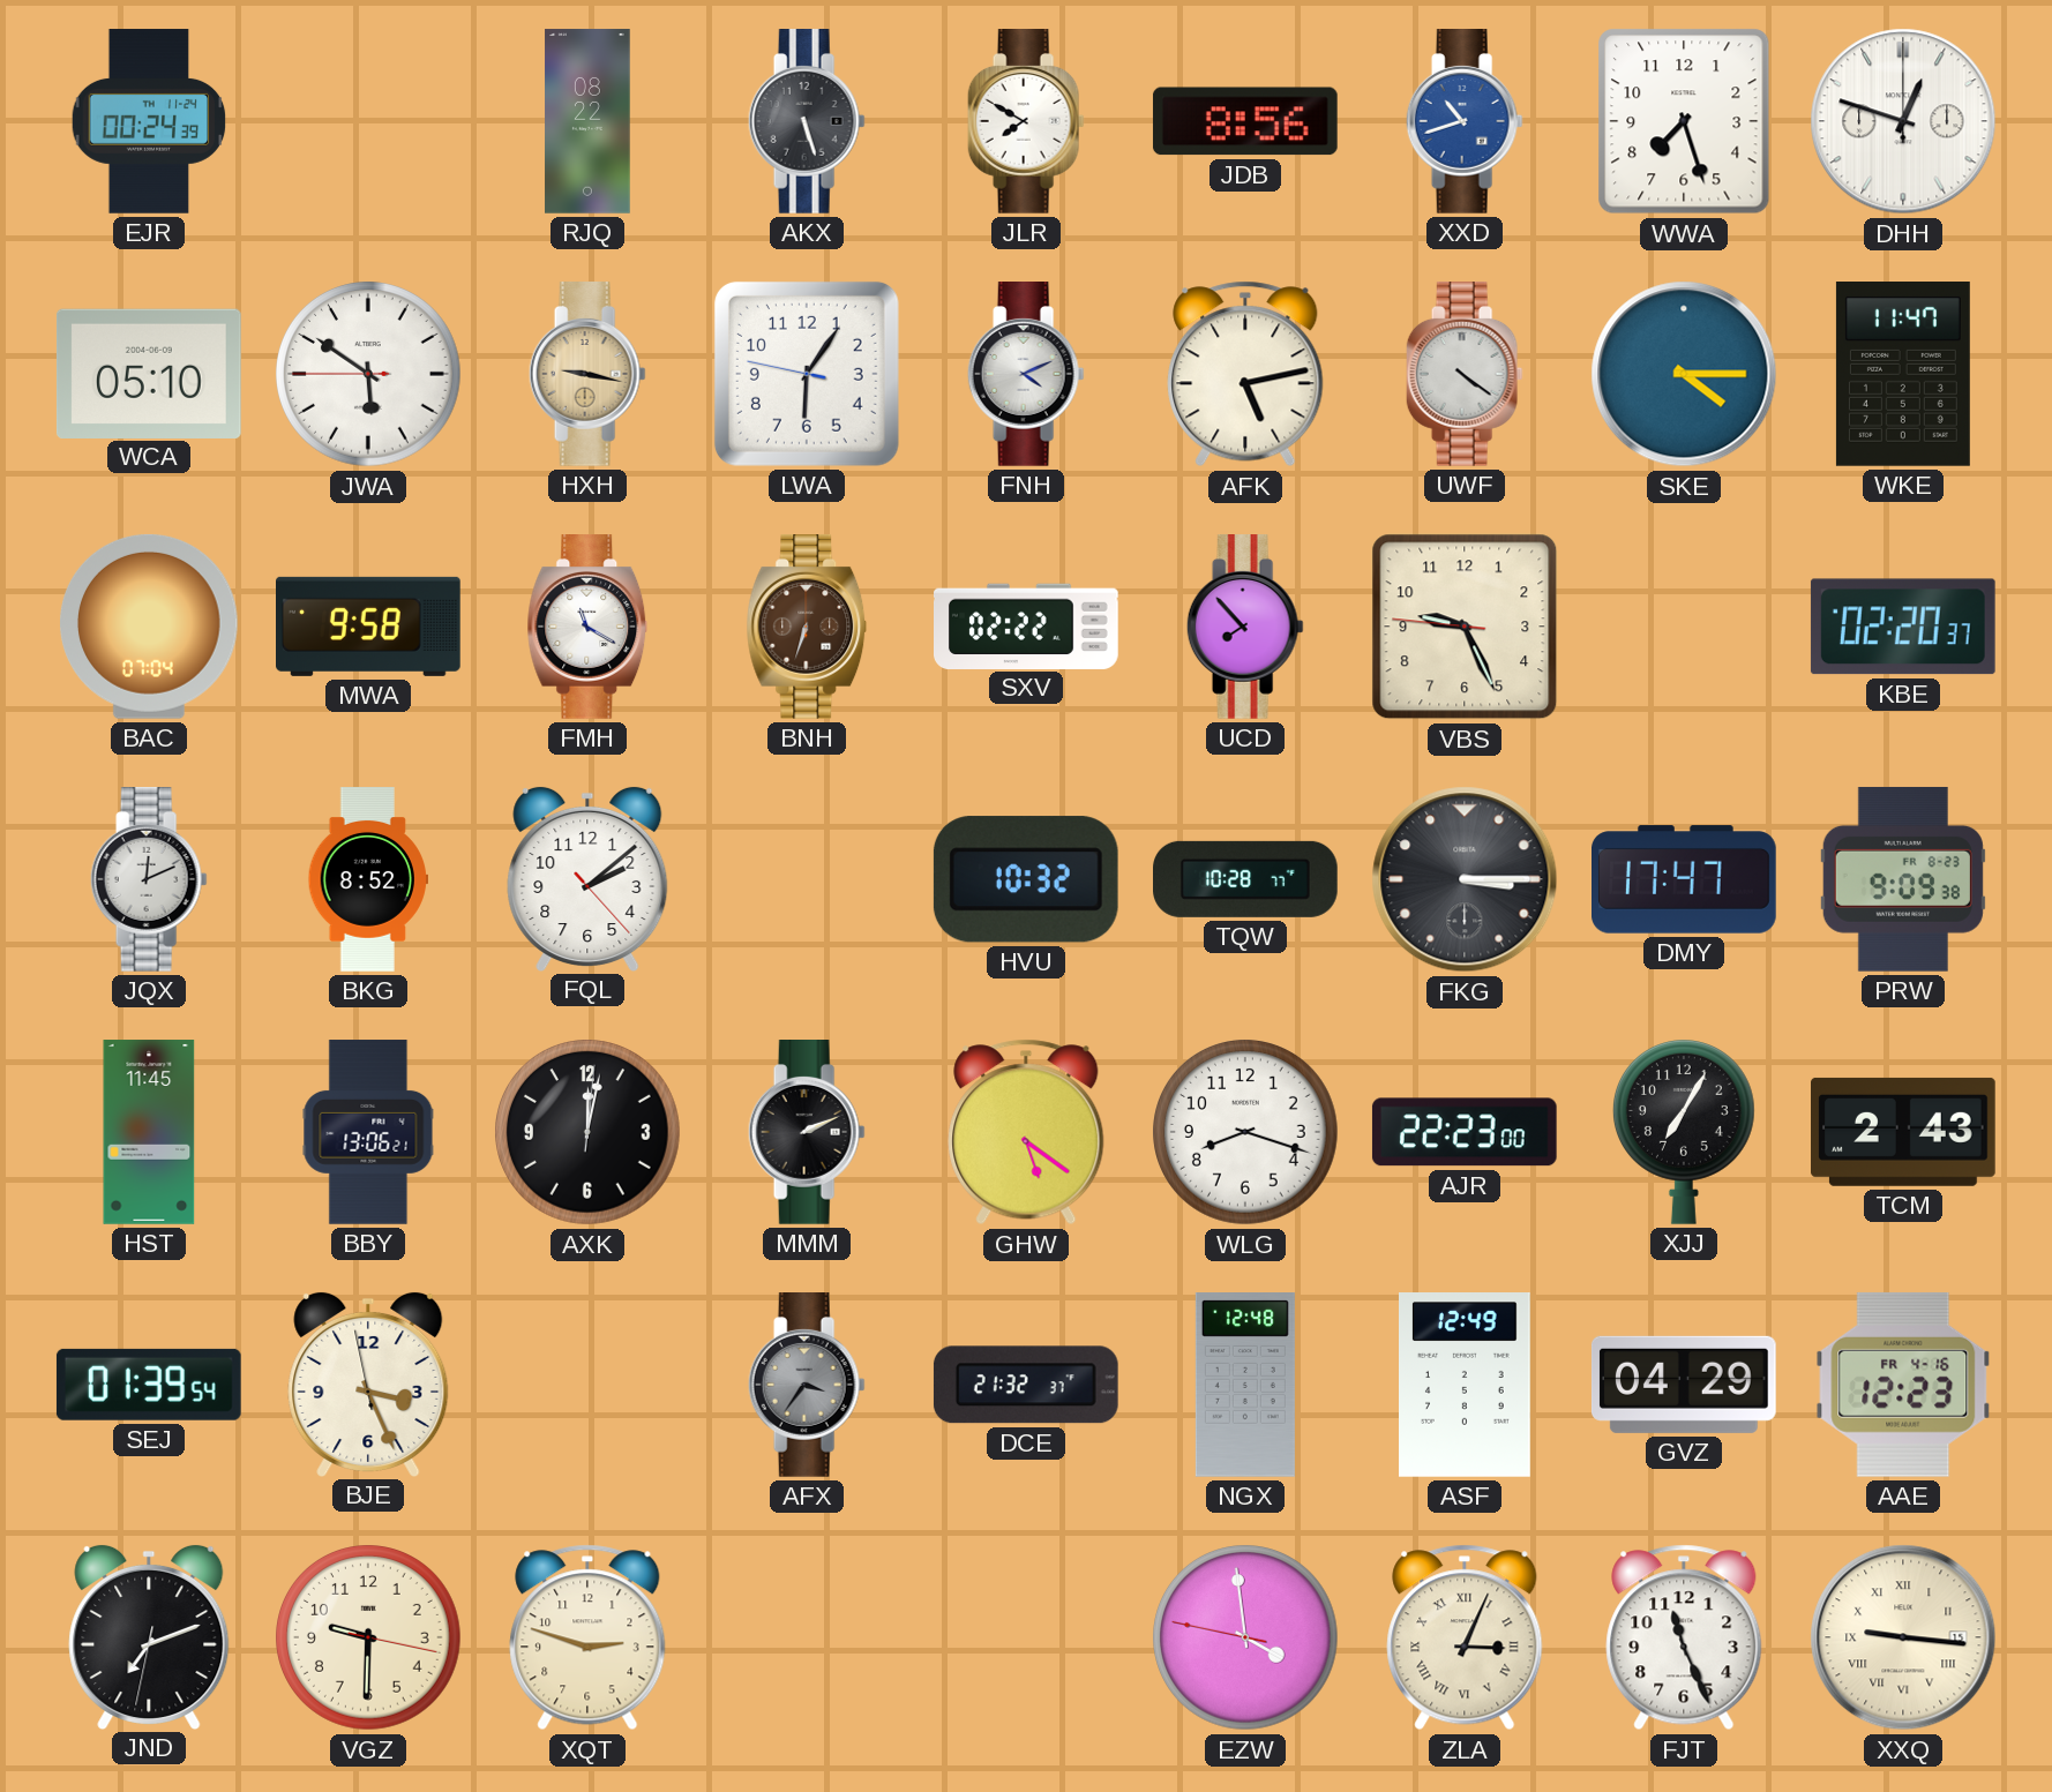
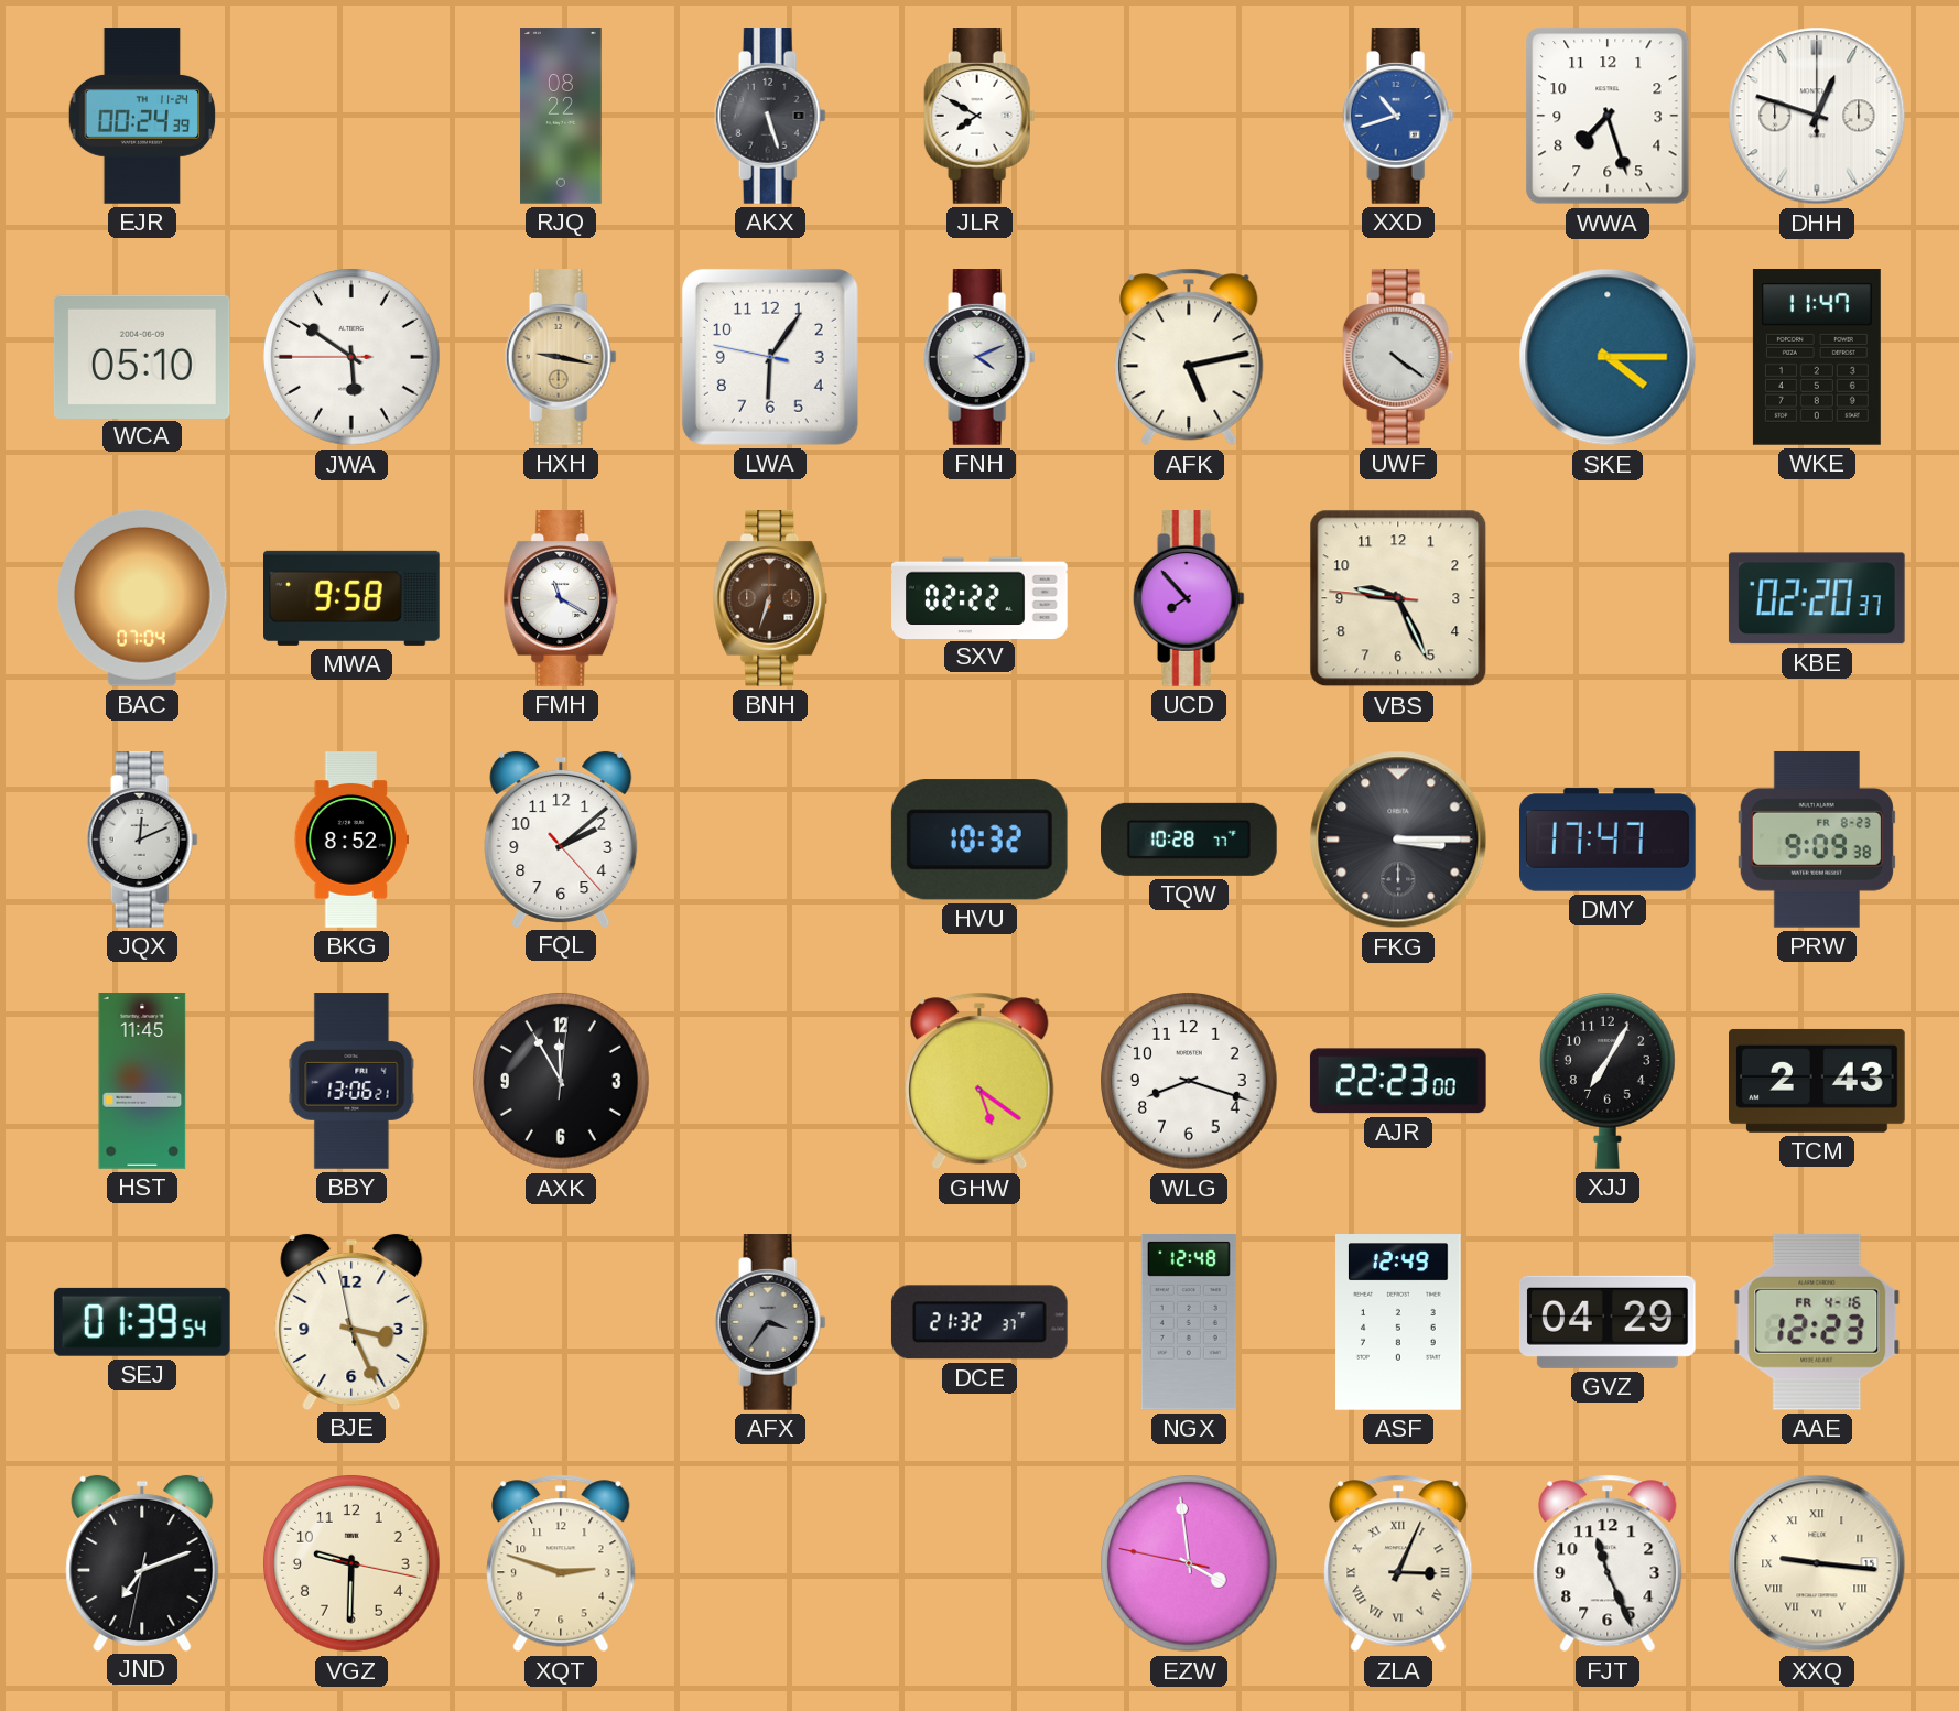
JDB: 8:56 -> none (1245, 121)
AXK: 12:02 -> 11:55 (562, 1082)
MMM: 2:11 -> none (807, 1133)
